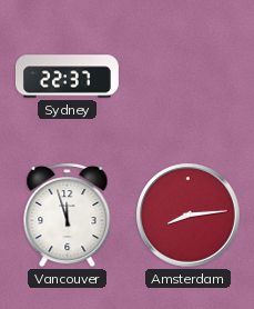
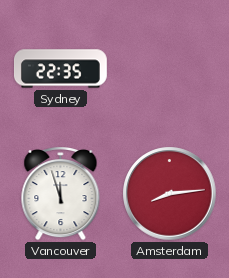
Sydney: 22:37 -> 22:35 (61, 69)
